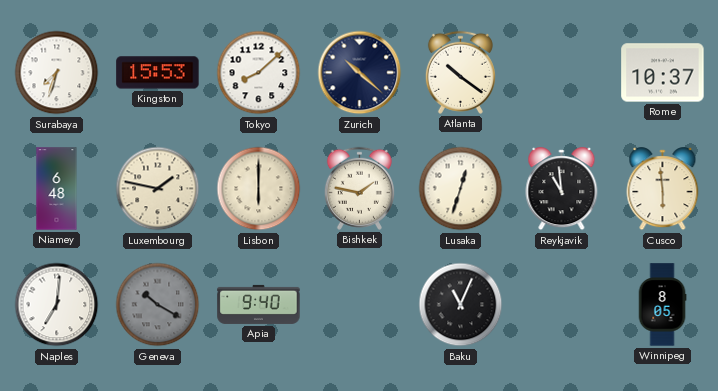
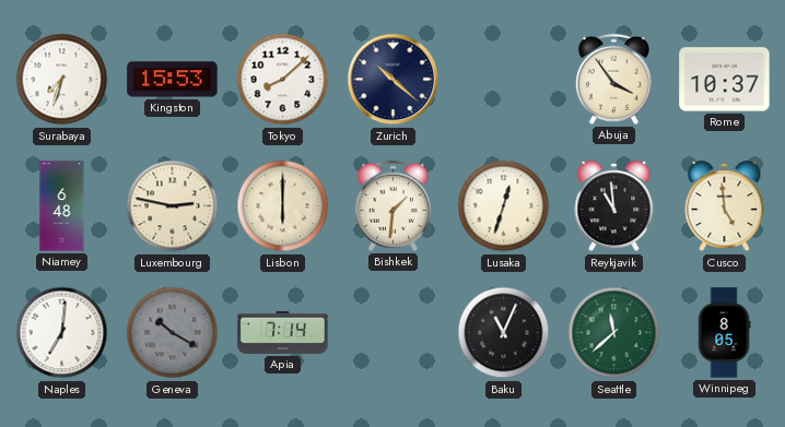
Atlanta: 10:21 -> none (460, 72)
Abuja: none -> 3:54 (613, 79)
Luxembourg: 1:47 -> 2:47 (173, 206)
Bishkek: 1:47 -> 1:31 (392, 205)
Cusco: 5:59 -> 4:59 (725, 206)
Apia: 9:40 -> 7:14 (283, 332)
Seattle: none -> 11:38 (614, 333)
